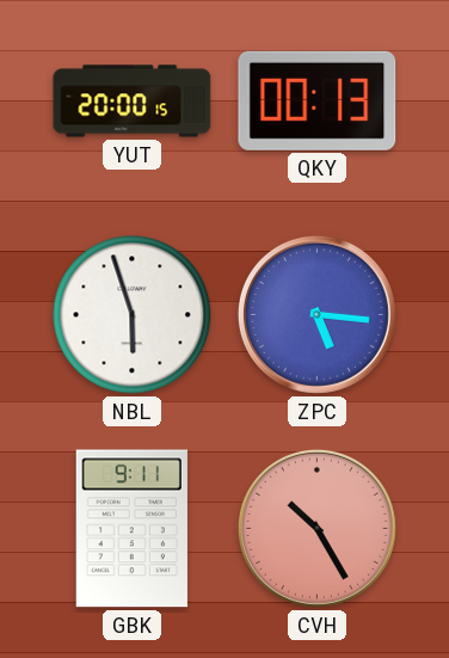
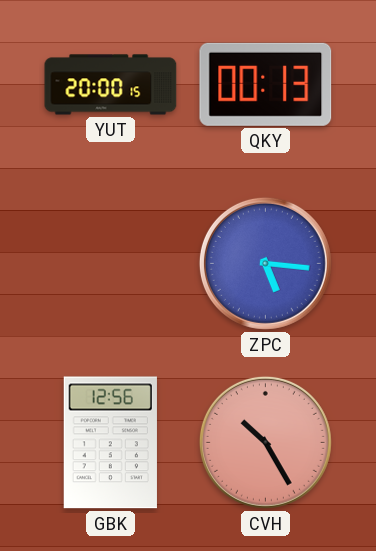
NBL: 5:57 -> none (133, 315)
GBK: 9:11 -> 12:56 (110, 443)
